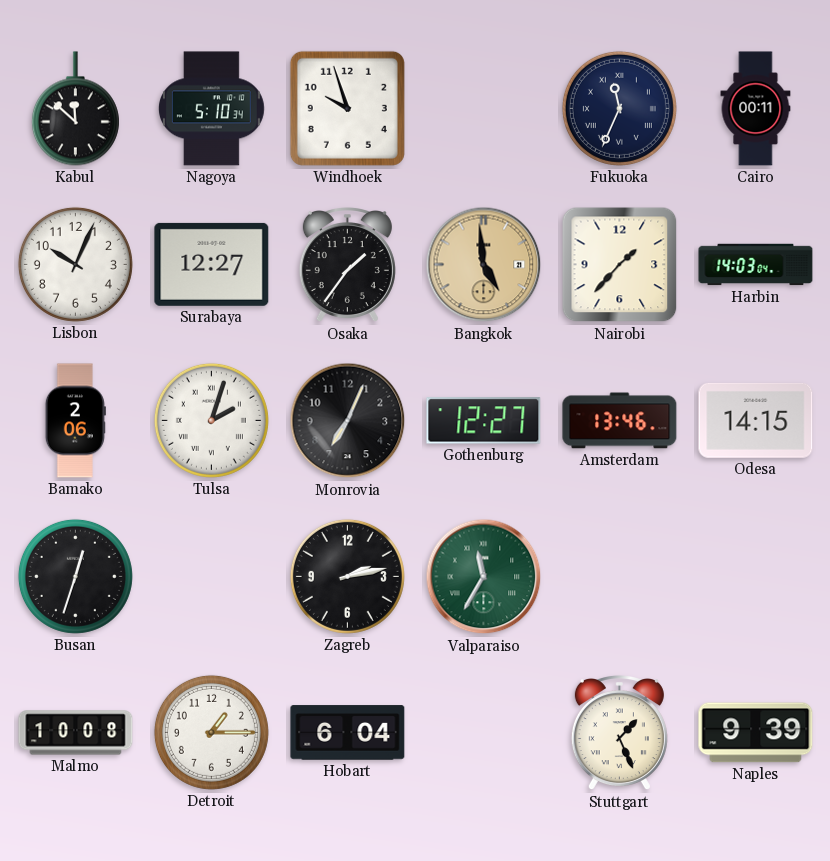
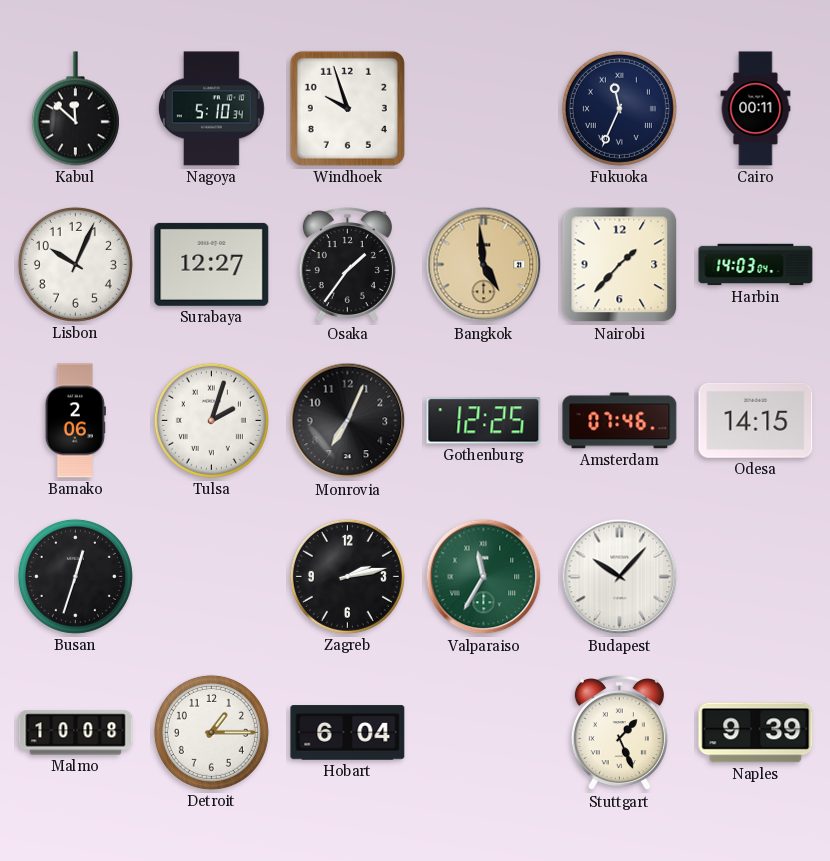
Gothenburg: 12:27 -> 12:25 (484, 421)
Amsterdam: 13:46 -> 07:46 (620, 421)
Budapest: none -> 10:07 (620, 577)
